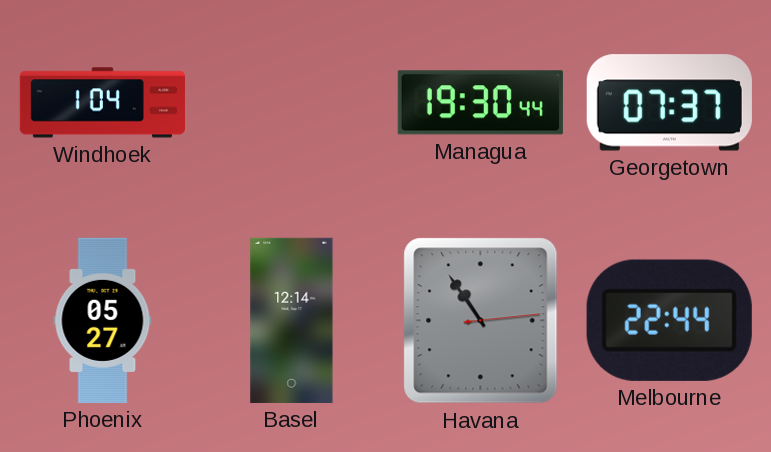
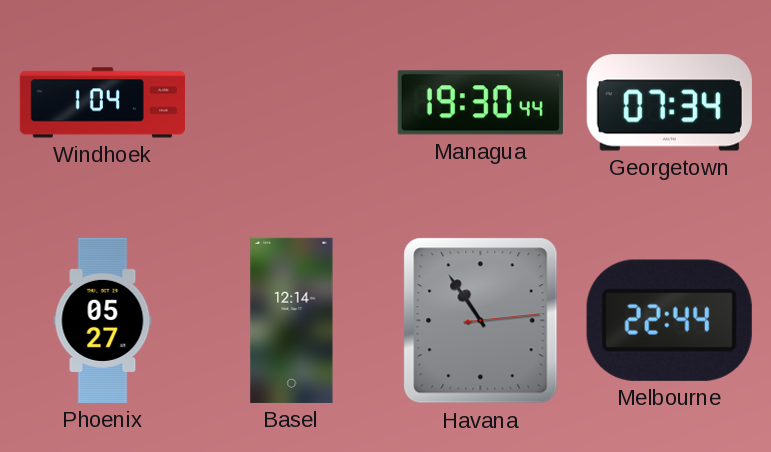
Georgetown: 07:37 -> 07:34 (669, 103)
